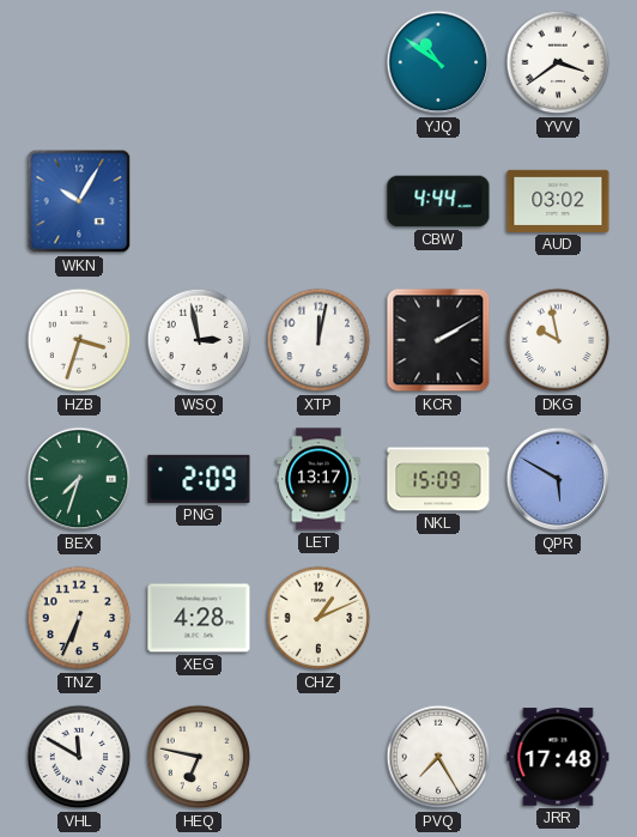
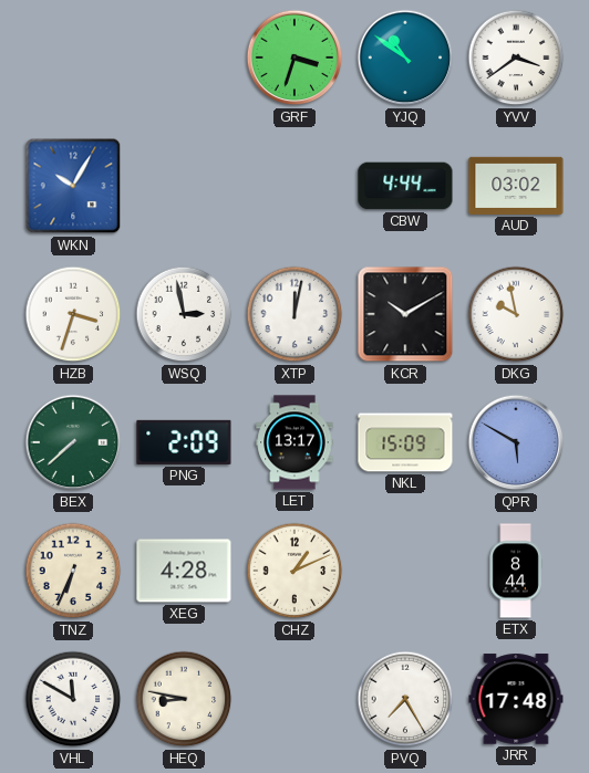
GRF: none -> 3:33 (294, 58)
KCR: 2:10 -> 10:10 (405, 314)
BEX: 7:33 -> 7:38 (73, 442)
ETX: none -> 8:44 (516, 571)
HEQ: 6:47 -> 8:47 (184, 699)
